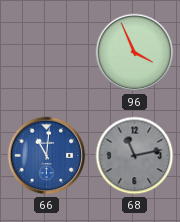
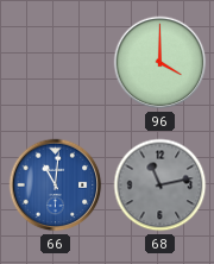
96: 3:56 -> 4:00 (160, 63)
